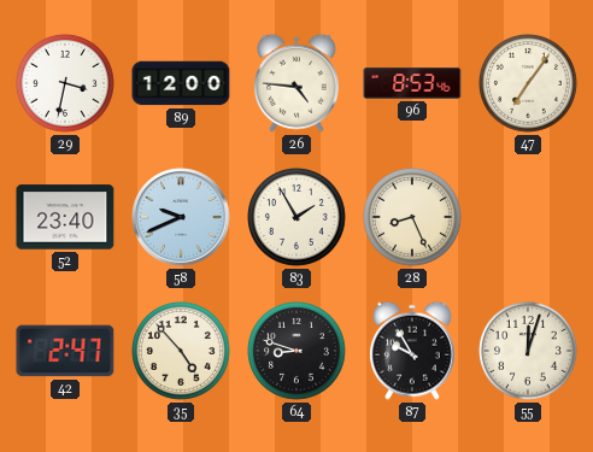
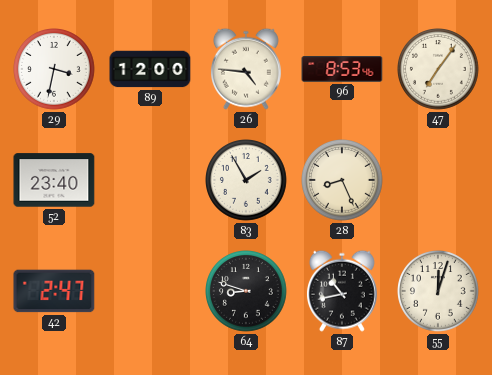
58: 9:41 -> none (181, 217)
35: 4:53 -> none (182, 352)
87: 9:55 -> 10:43 (342, 291)
